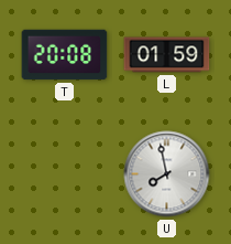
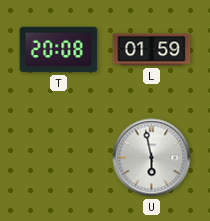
U: 7:58 -> 5:58 (152, 158)
